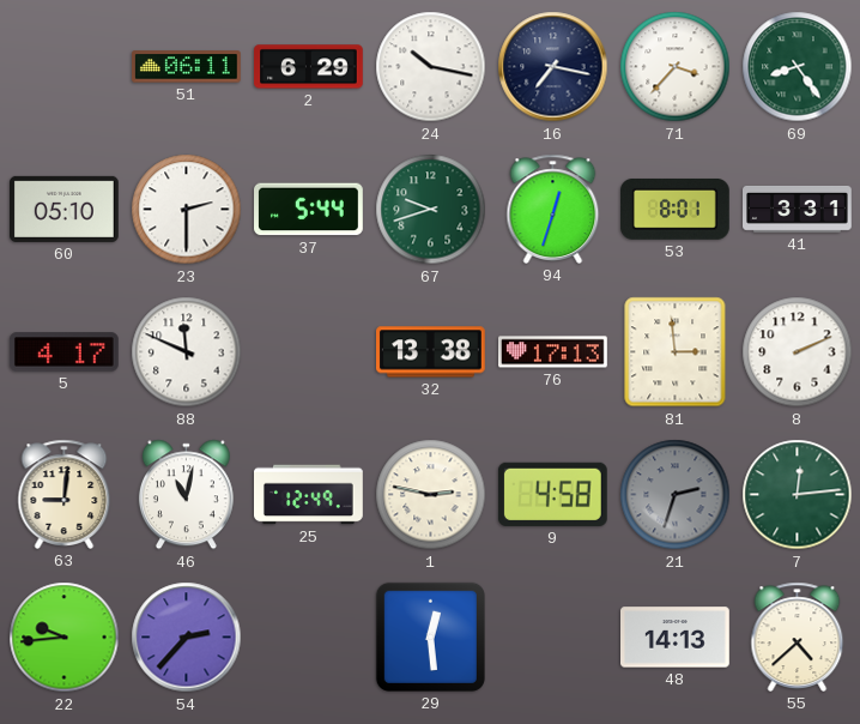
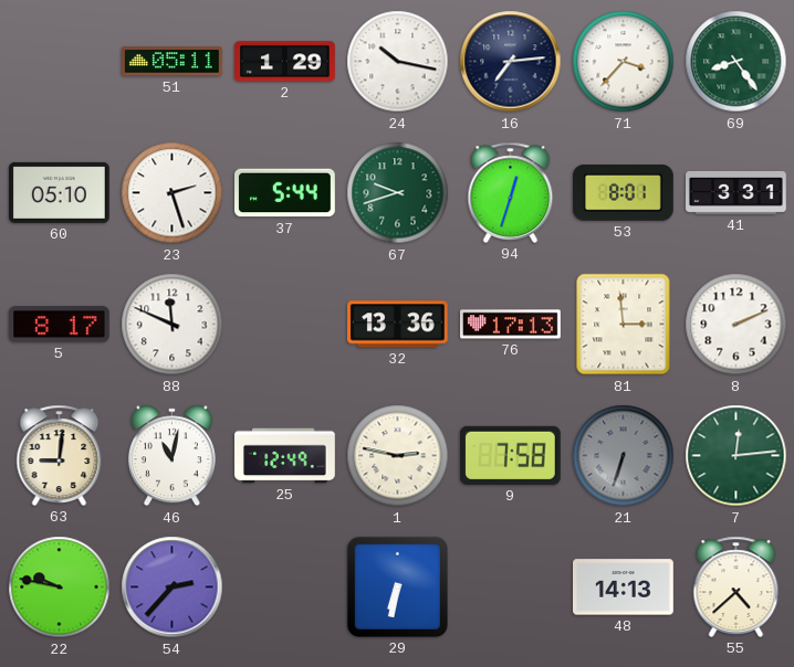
51: 06:11 -> 05:11 (173, 62)
2: 6:29 -> 1:29 (285, 62)
16: 7:17 -> 7:14 (511, 62)
23: 2:30 -> 2:27 (173, 193)
5: 4:17 -> 8:17 (59, 325)
32: 13:38 -> 13:36 (398, 325)
9: 4:58 -> 7:58 (510, 455)
21: 2:33 -> 6:33 (624, 456)
22: 9:44 -> 9:47 (60, 587)
29: 12:29 -> 6:32 (397, 586)
